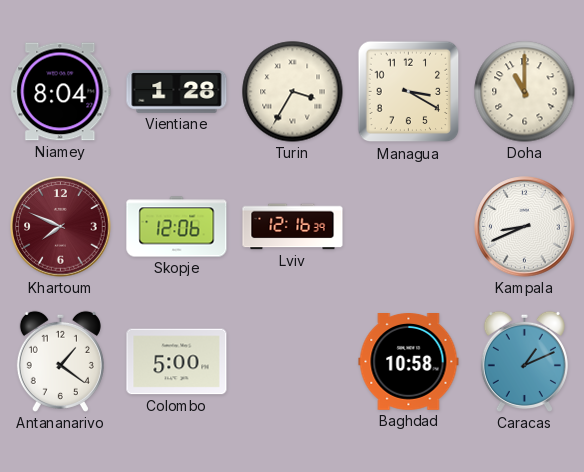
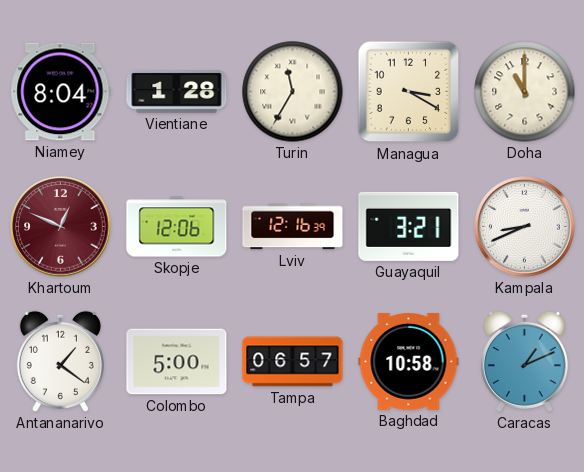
Turin: 3:35 -> 11:35 (293, 92)
Khartoum: 7:49 -> 12:49 (61, 227)
Guayaquil: none -> 3:21 (409, 226)
Tampa: none -> 06:57 (293, 362)
